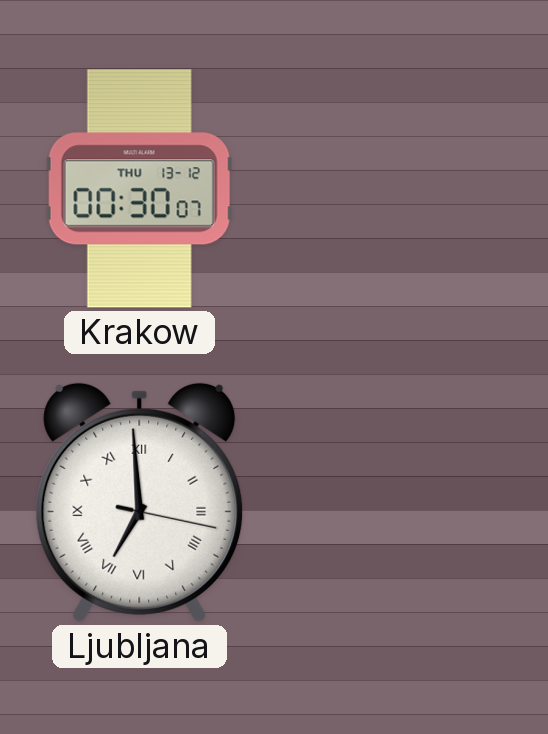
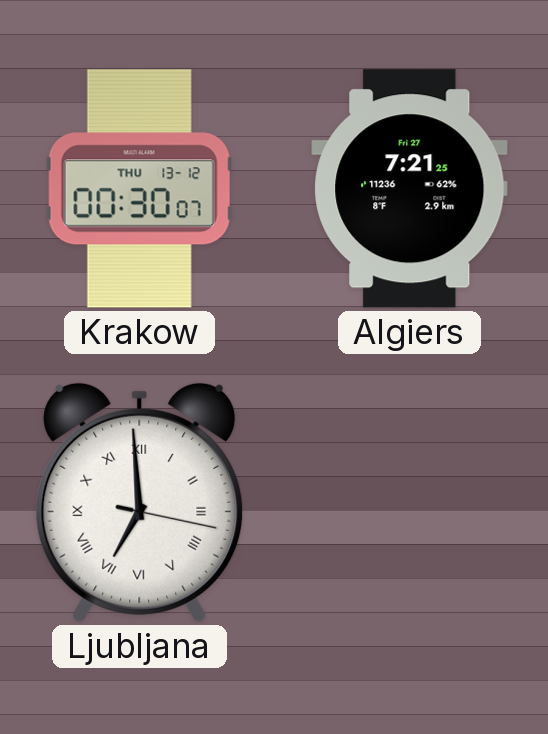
Algiers: none -> 7:21 (410, 189)
